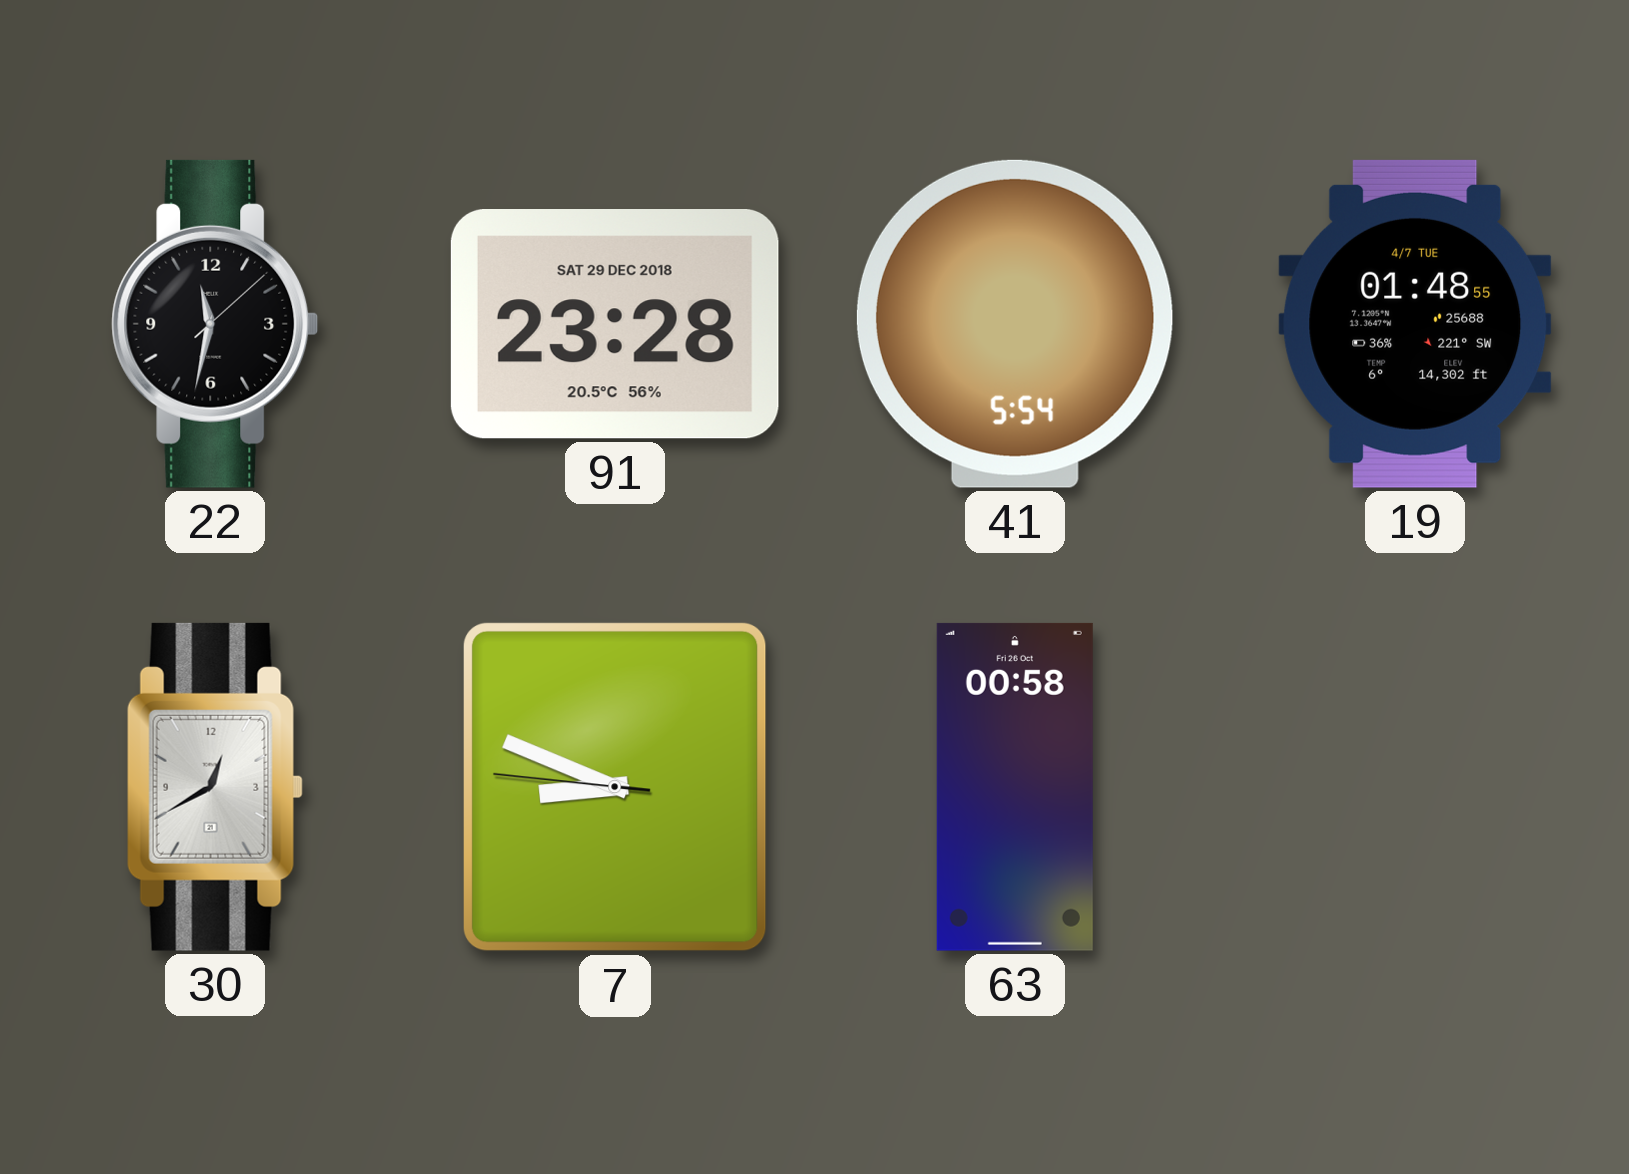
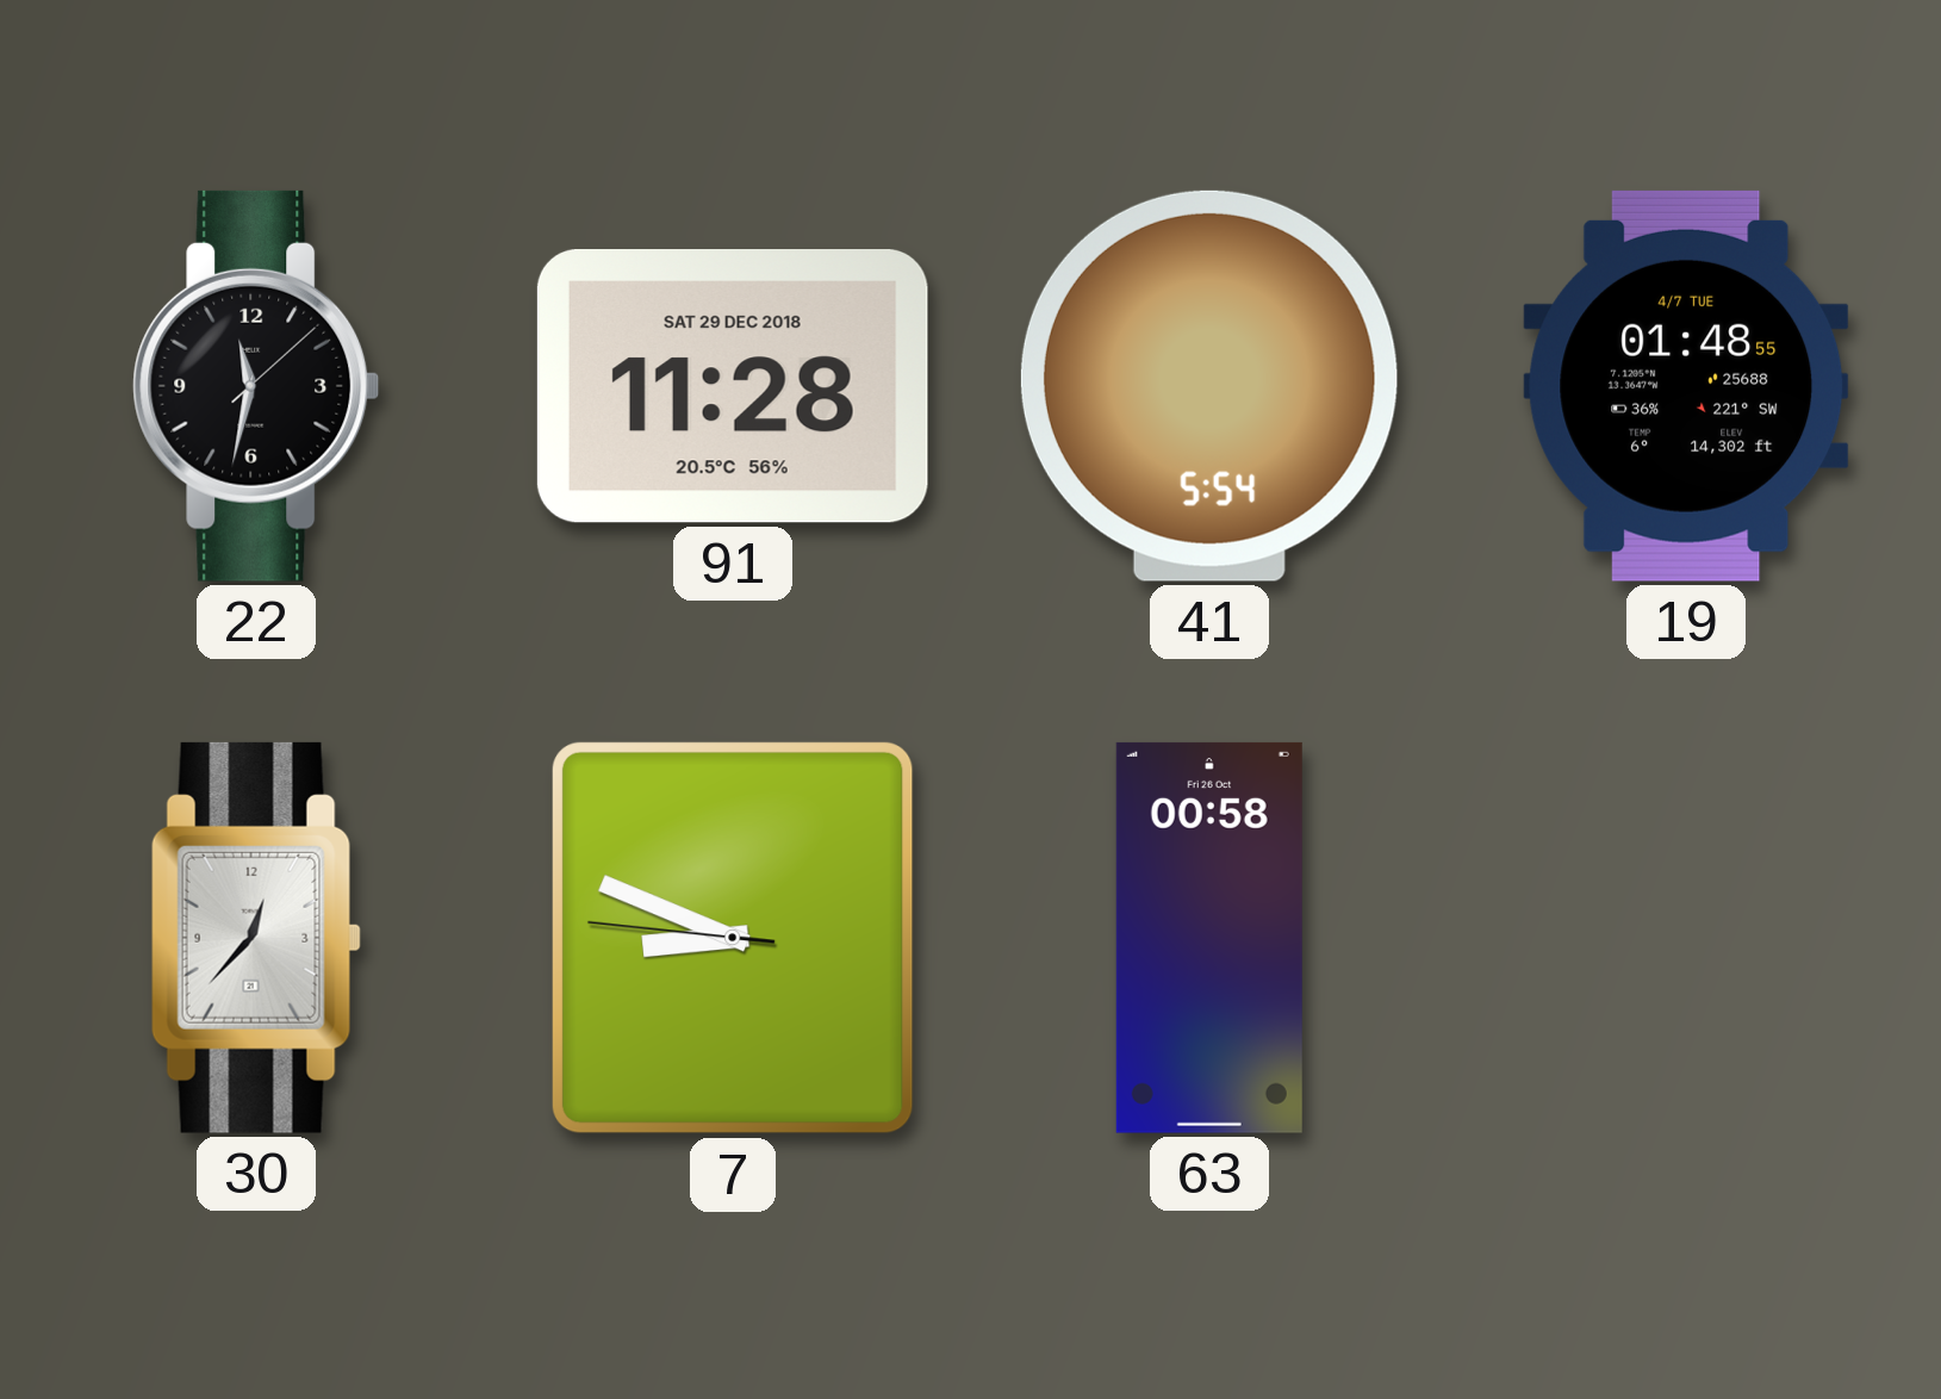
91: 23:28 -> 11:28 (733, 387)
30: 12:40 -> 12:37 (256, 938)
